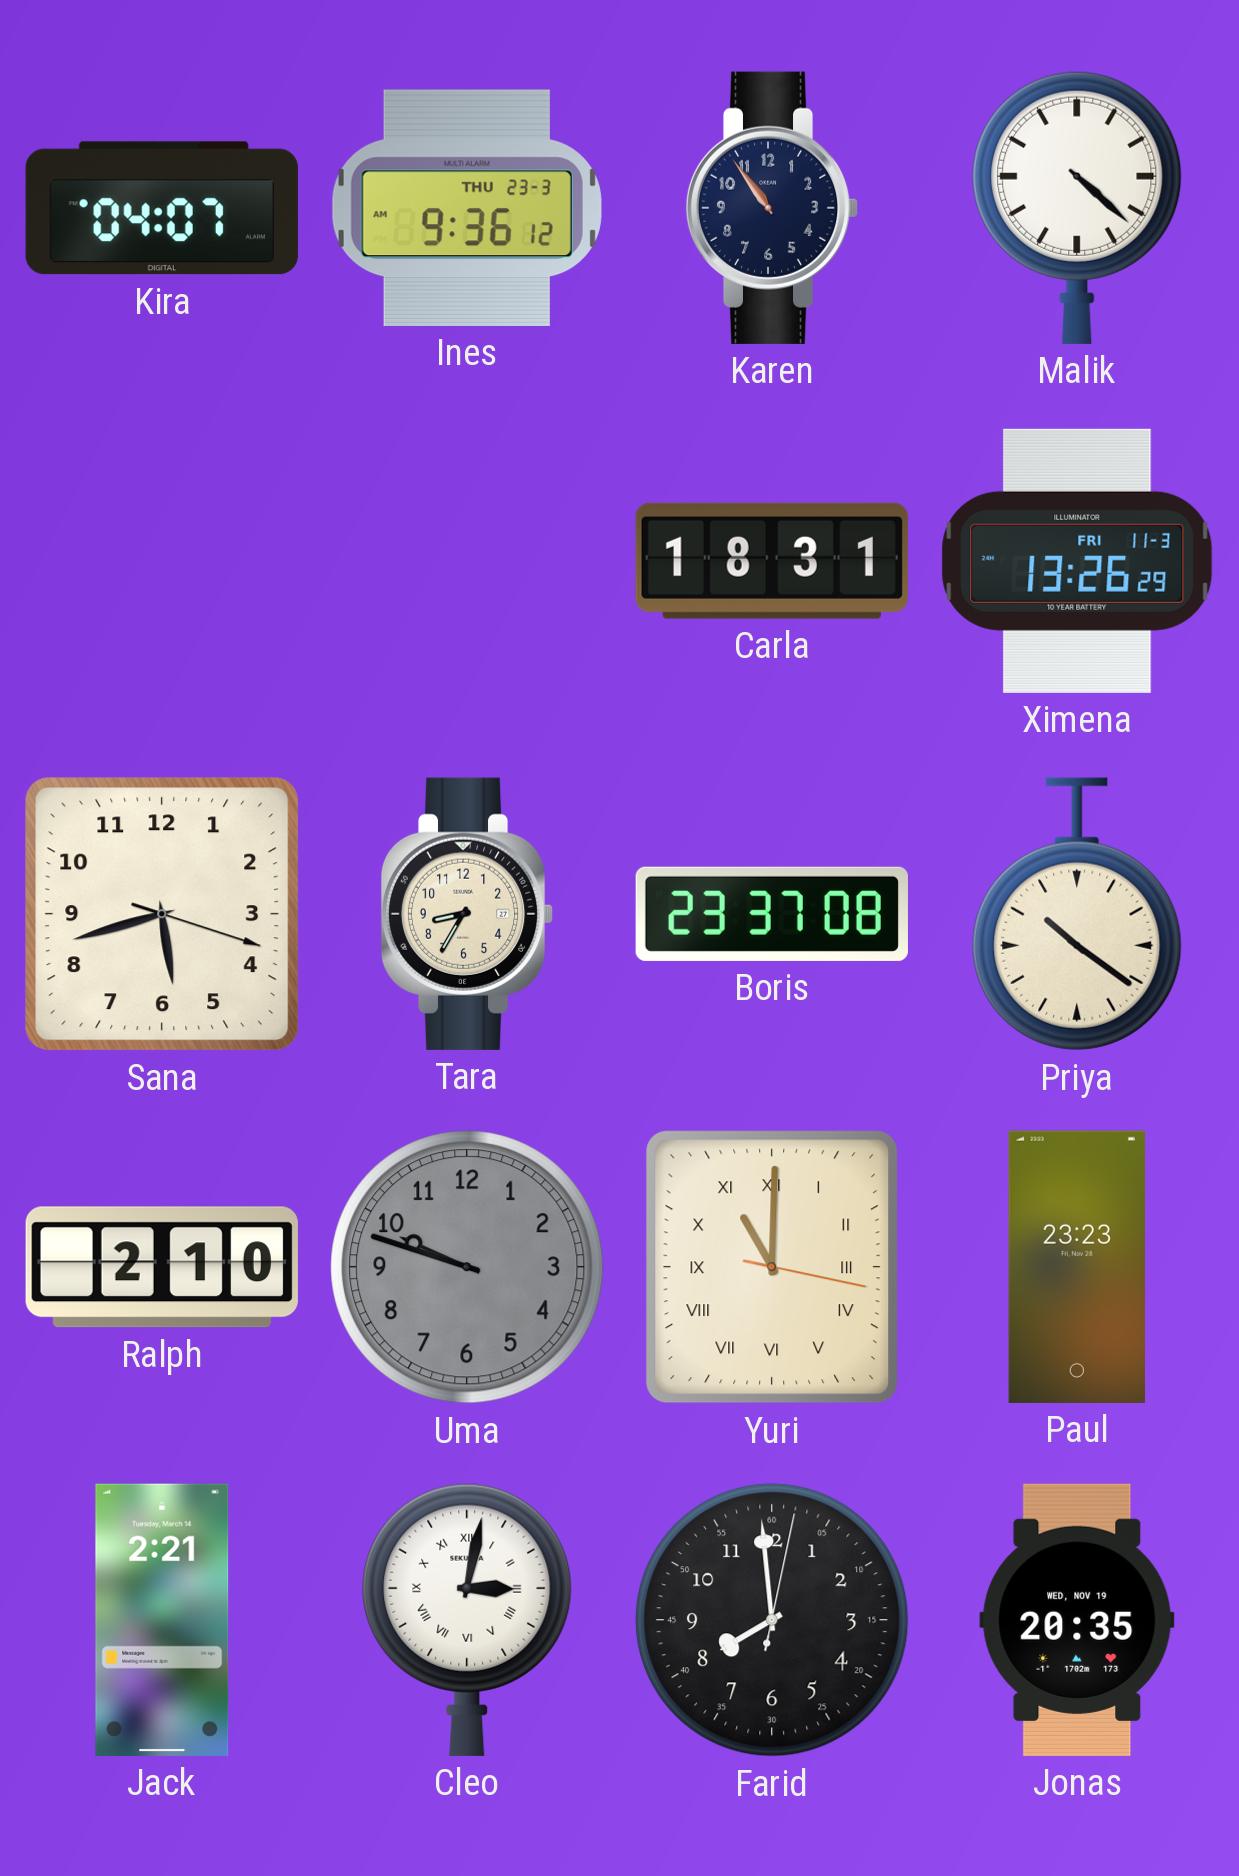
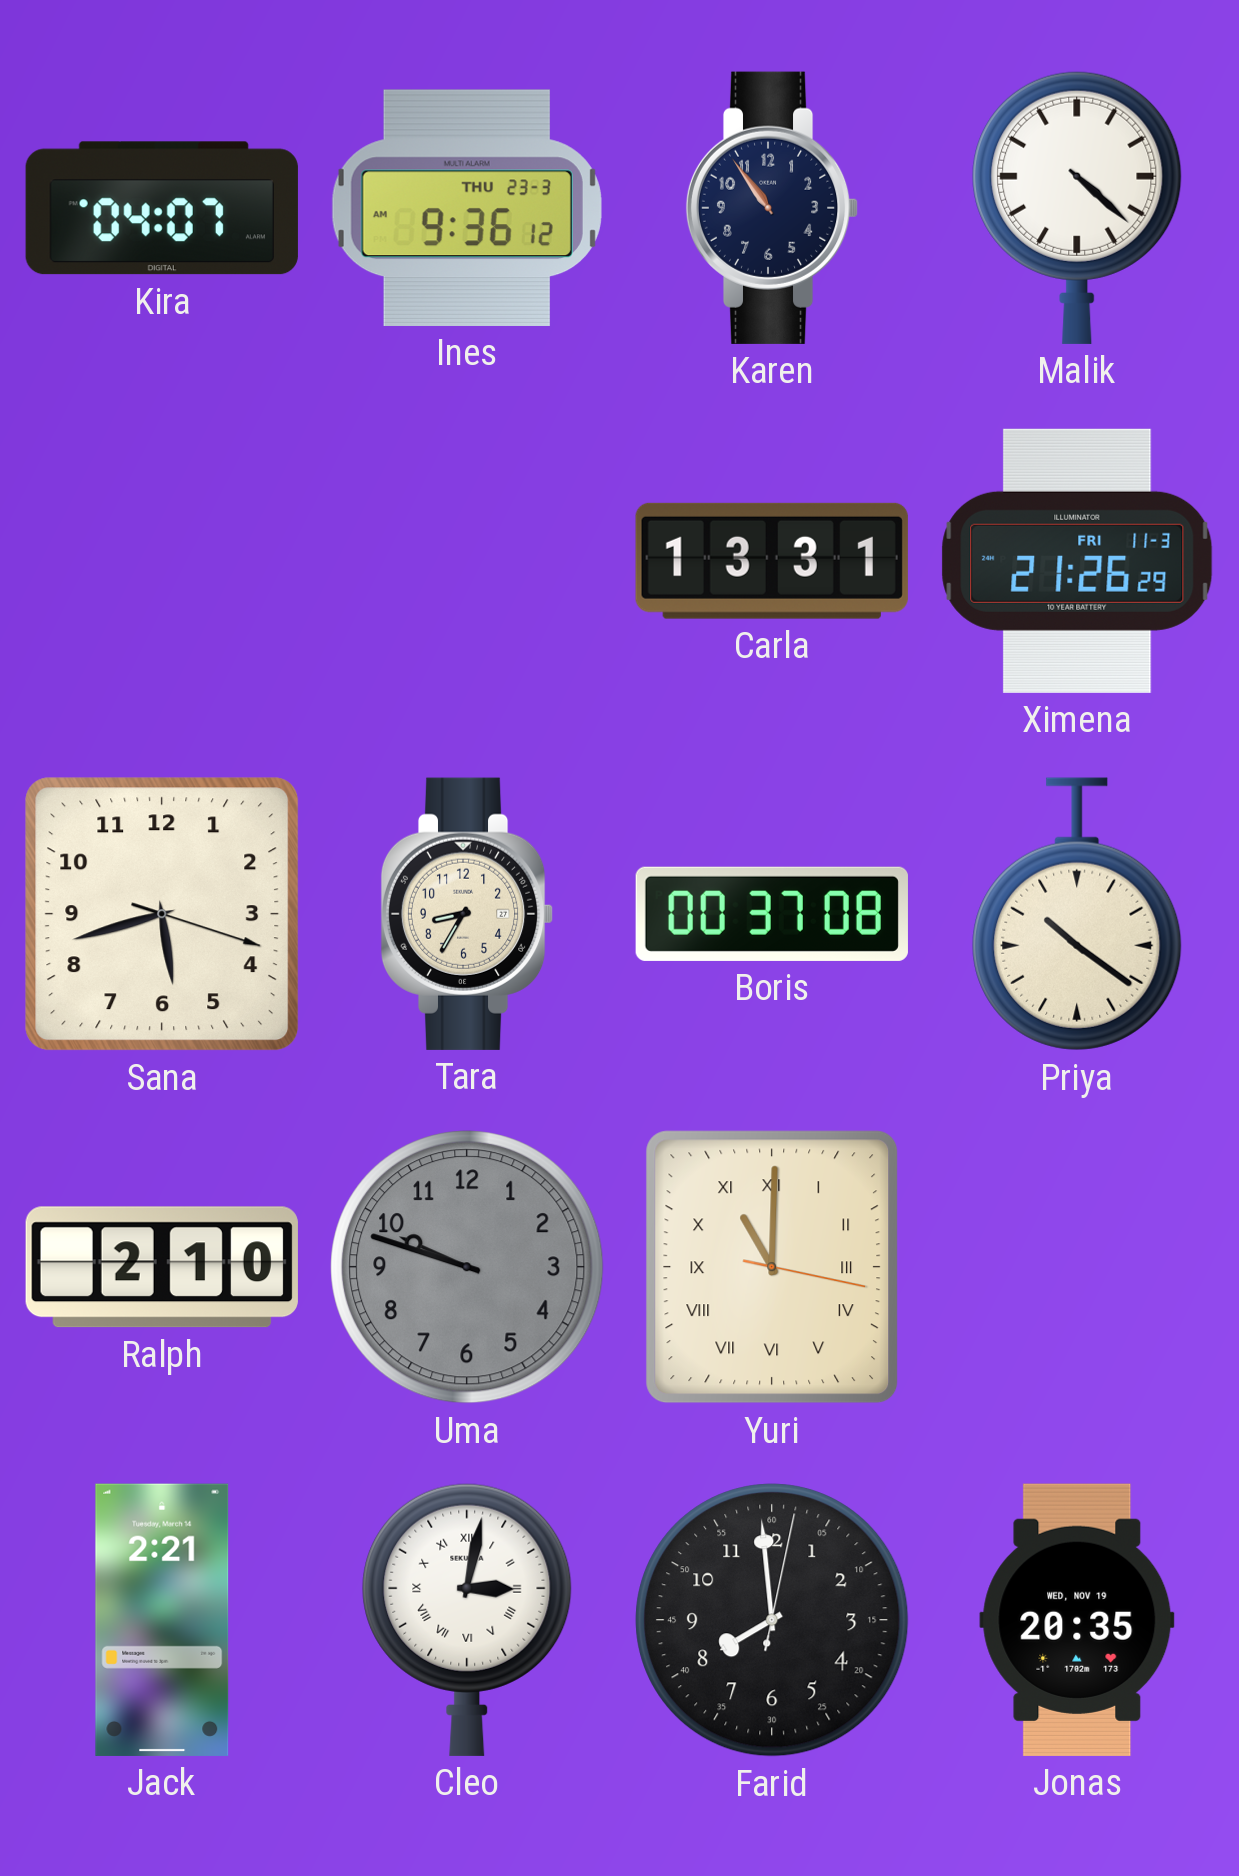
Carla: 18:31 -> 13:31 (772, 561)
Ximena: 13:26 -> 21:26 (1077, 561)
Boris: 23:37 -> 00:37 (772, 914)
Paul: 23:23 -> none (1077, 1267)
